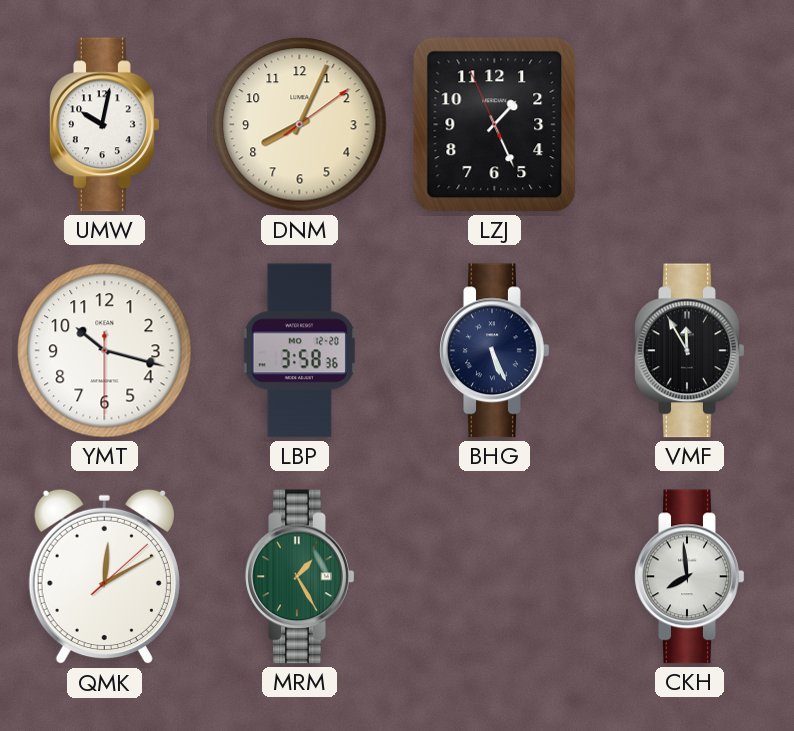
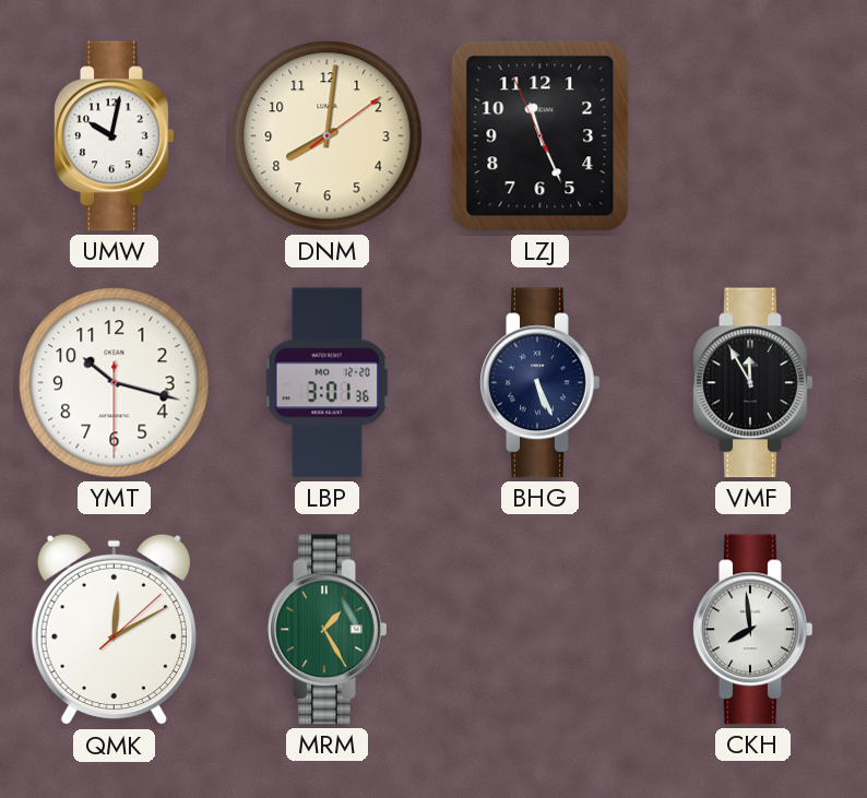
DNM: 8:04 -> 8:01 (328, 136)
LZJ: 1:25 -> 11:25 (541, 136)
LBP: 3:58 -> 3:01 (326, 383)
